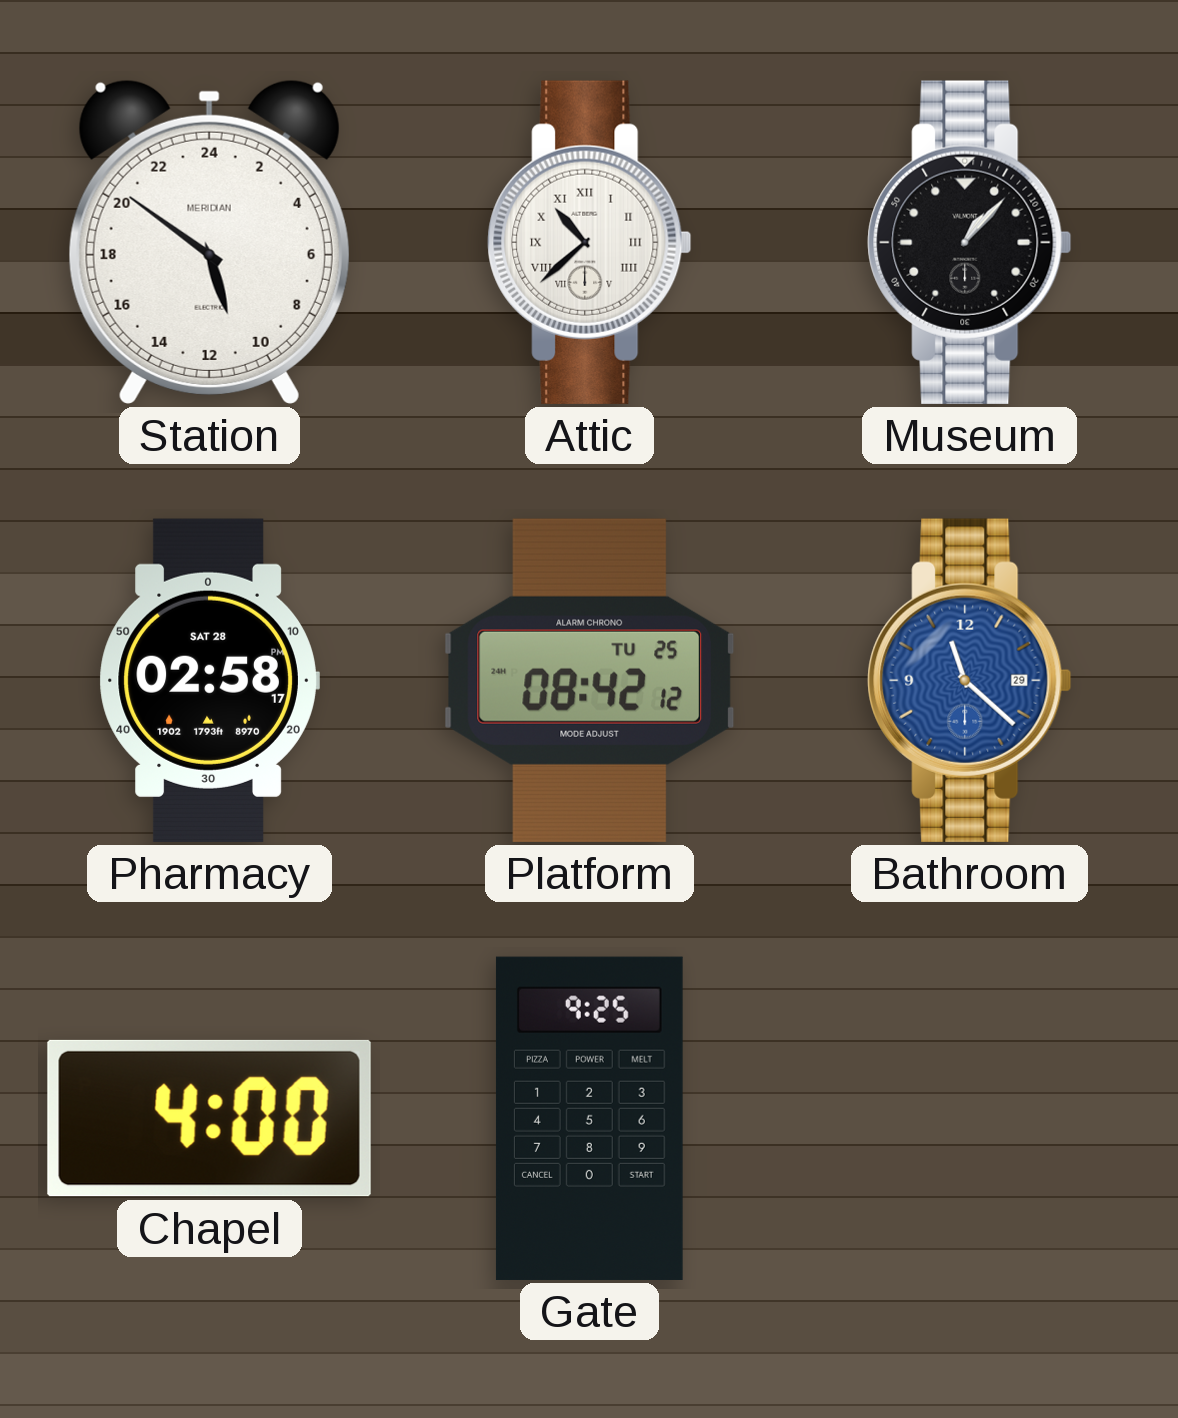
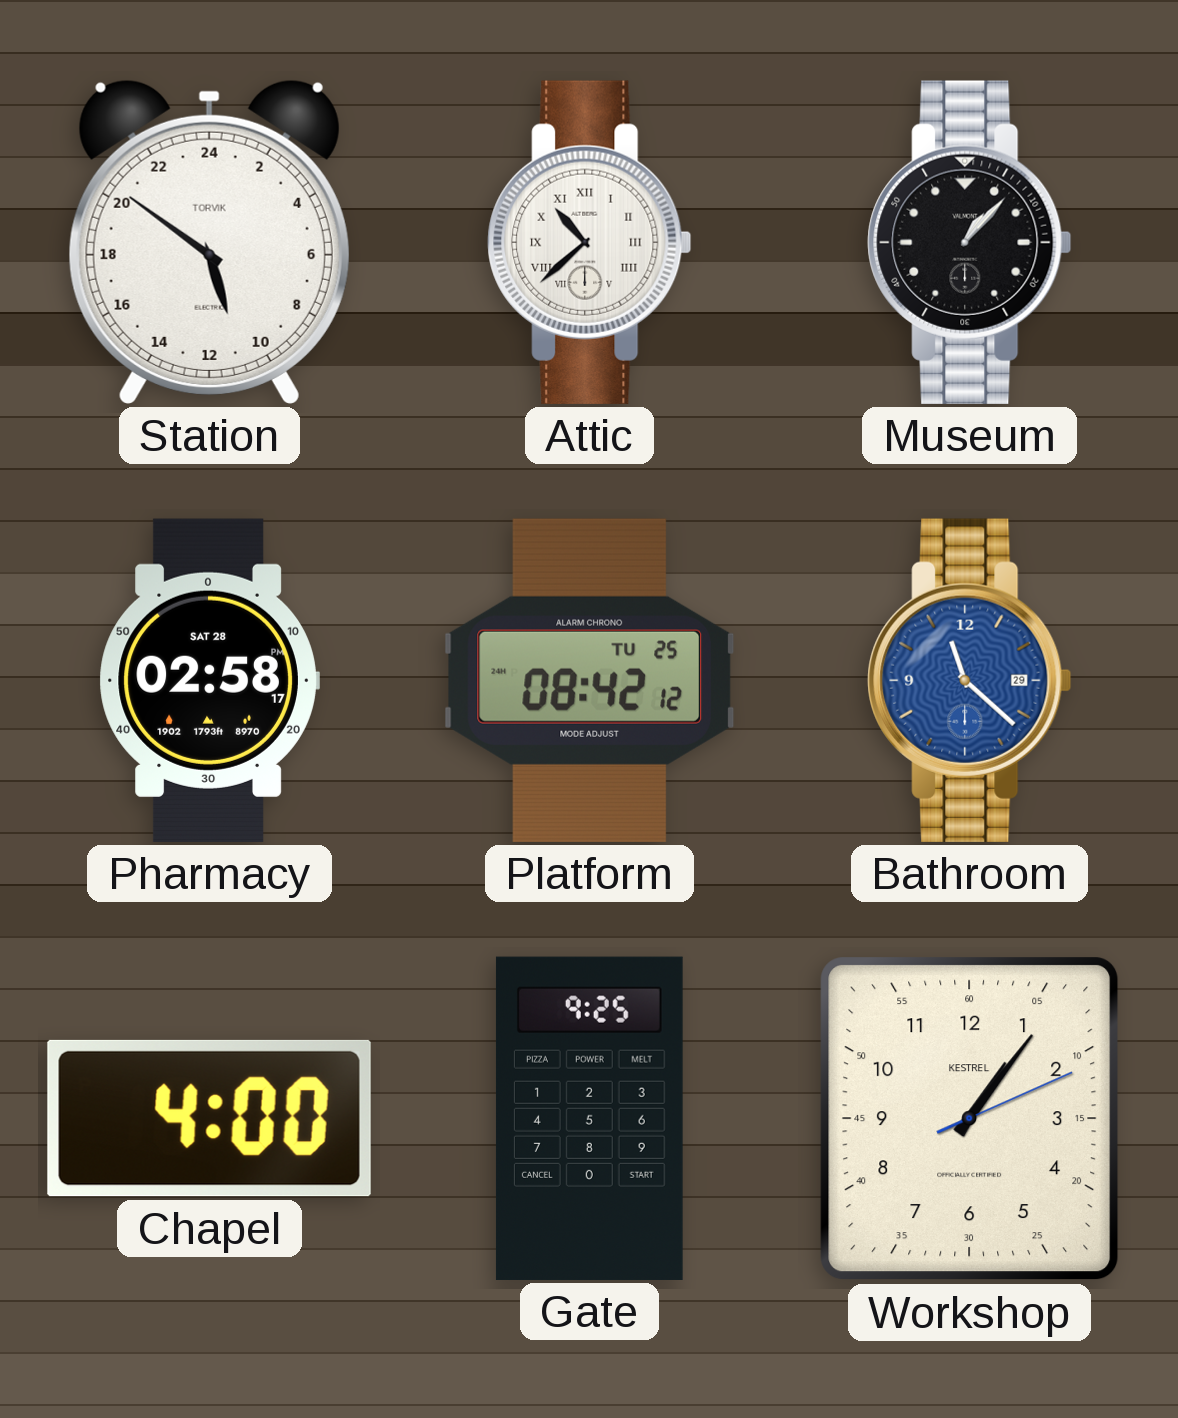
Station brand: MERIDIAN -> TORVIK (209, 242)
Workshop: none -> 1:06 (970, 1119)
